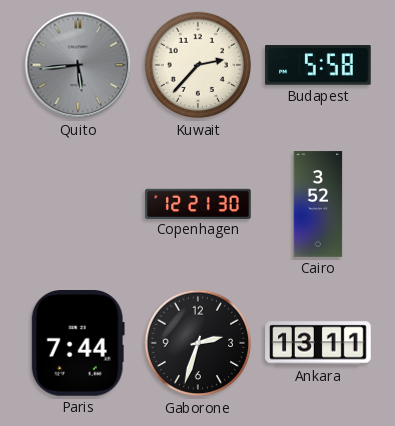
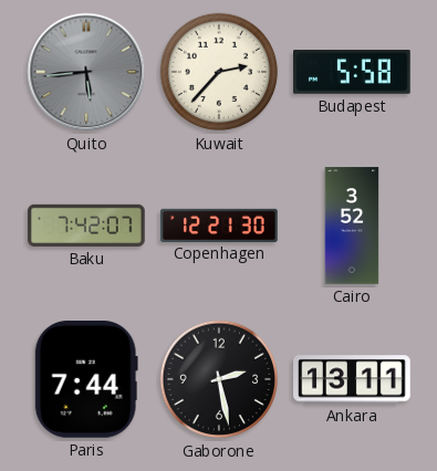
Baku: none -> 7:42 (86, 226)
Gaborone: 2:33 -> 2:28 (219, 379)
